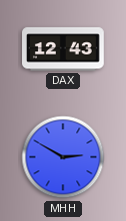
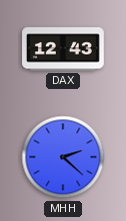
MHH: 2:50 -> 2:22 (63, 157)
